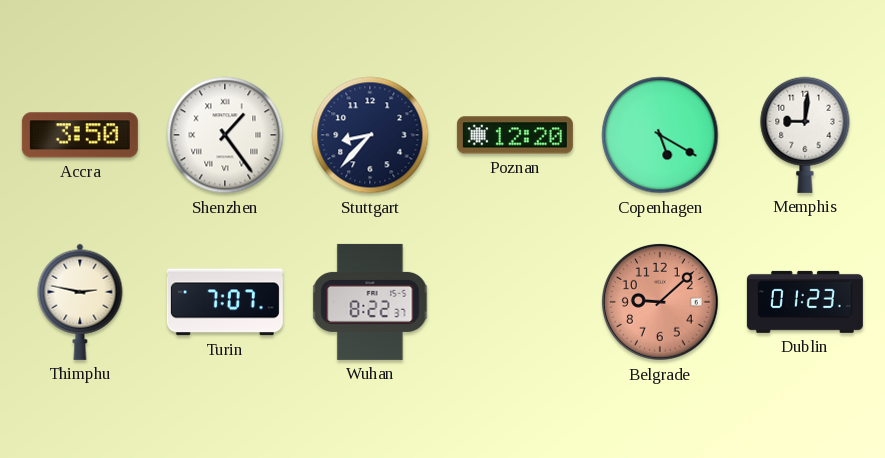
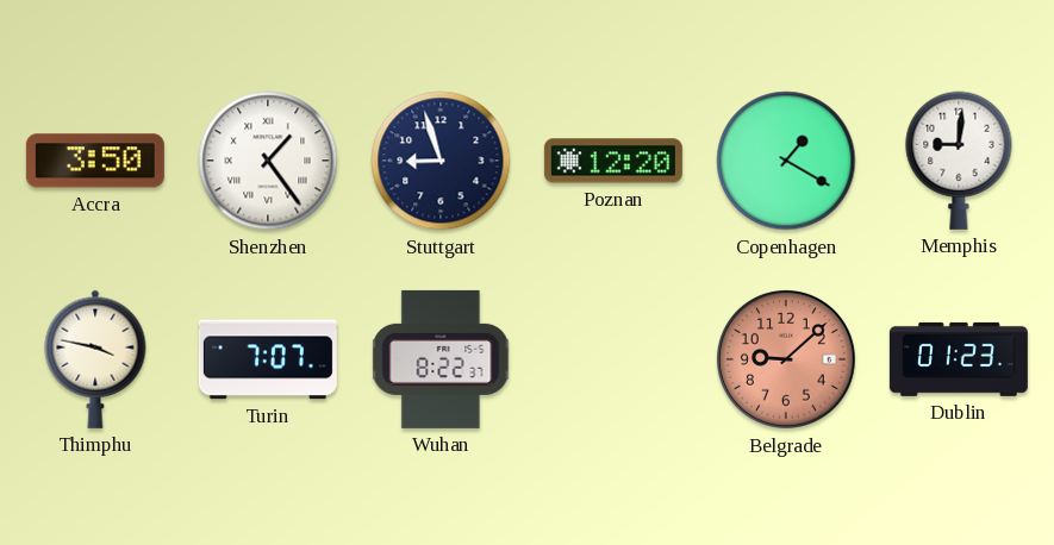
Stuttgart: 8:37 -> 8:57 (441, 161)
Copenhagen: 5:20 -> 1:20 (786, 161)
Thimphu: 2:47 -> 3:47 (95, 359)
